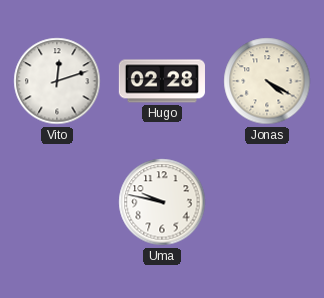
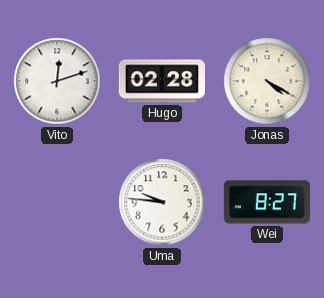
Uma: 9:47 -> 9:46 (162, 202)
Wei: none -> 8:27 (267, 202)
